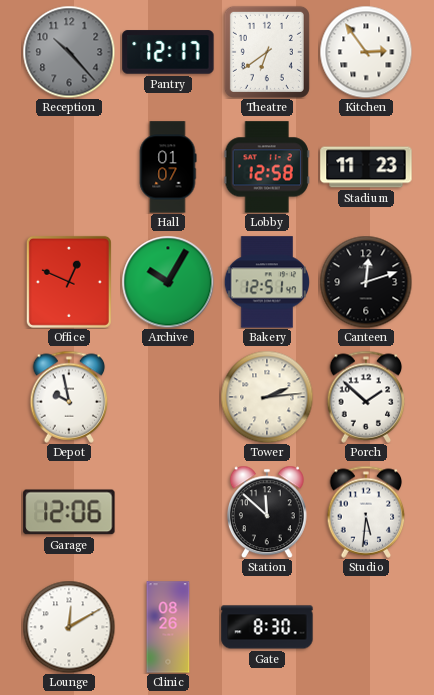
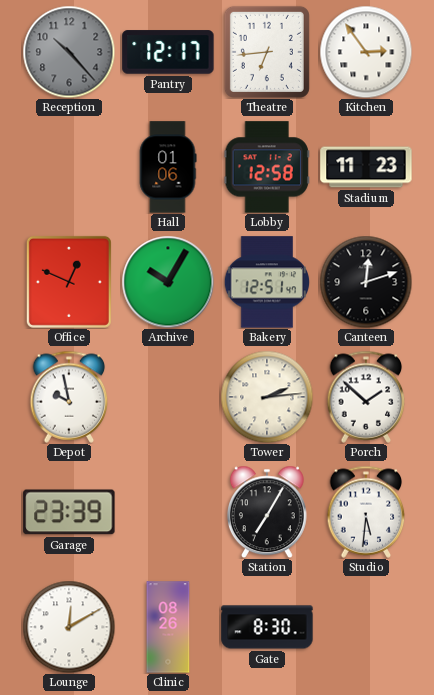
Theatre: 6:39 -> 6:44 (267, 52)
Hall: 01:07 -> 01:06 (168, 167)
Garage: 12:06 -> 23:39 (69, 512)
Station: 11:52 -> 7:05 (267, 512)
